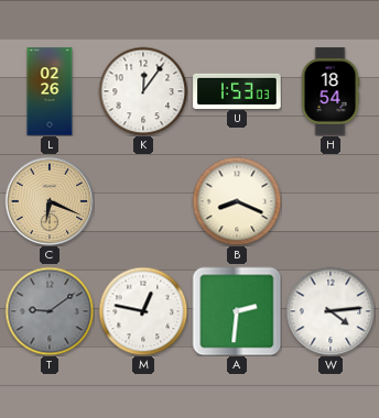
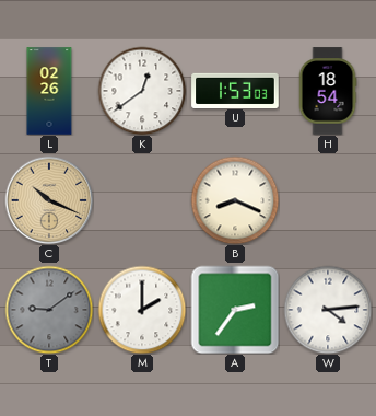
K: 12:06 -> 12:39 (142, 91)
C: 6:19 -> 10:19 (49, 200)
M: 12:47 -> 2:00 (142, 310)
A: 2:31 -> 2:36 (235, 310)
